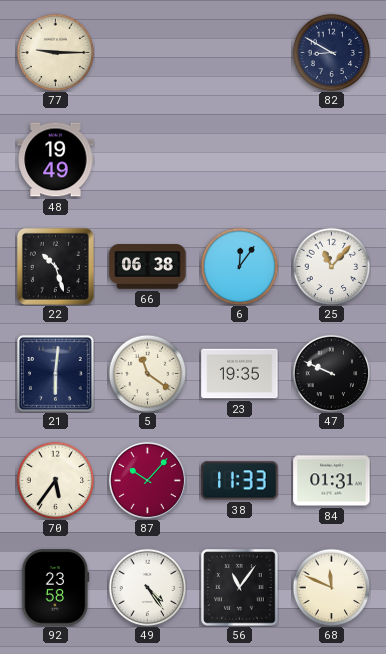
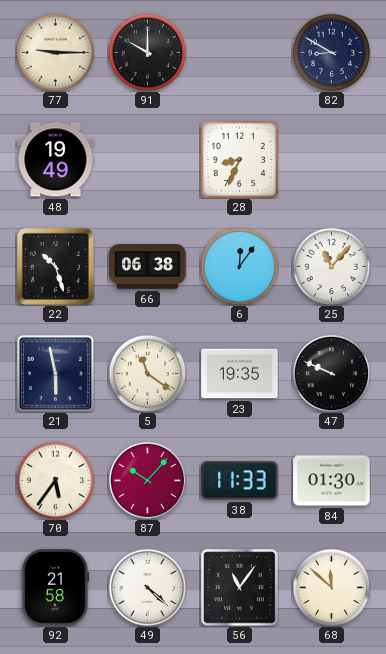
91: none -> 10:00 (147, 52)
28: none -> 8:34 (239, 159)
21: 6:01 -> 5:58 (55, 373)
84: 01:31 -> 01:30 (332, 481)
92: 23:58 -> 21:58 (56, 588)
49: 4:24 -> 4:22 (147, 587)
68: 11:49 -> 11:52 (331, 587)
